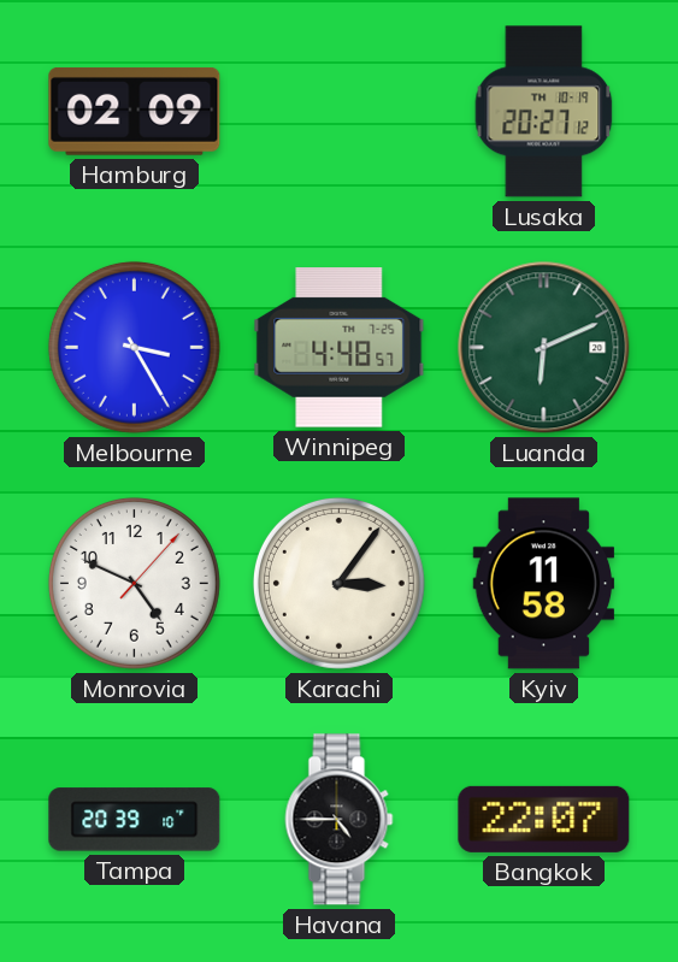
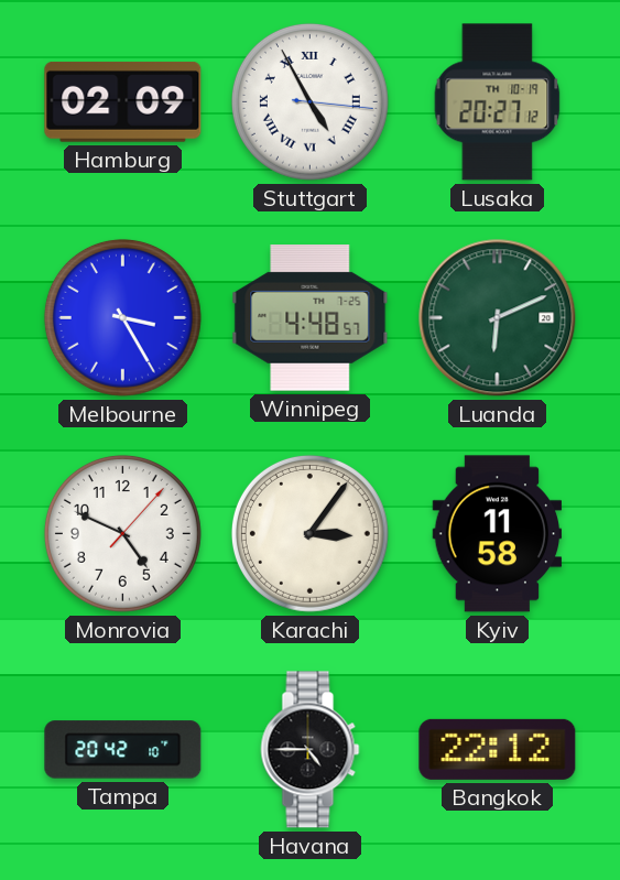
Stuttgart: none -> 4:55 (309, 101)
Tampa: 20:39 -> 20:42 (123, 750)
Bangkok: 22:07 -> 22:12 (498, 749)
